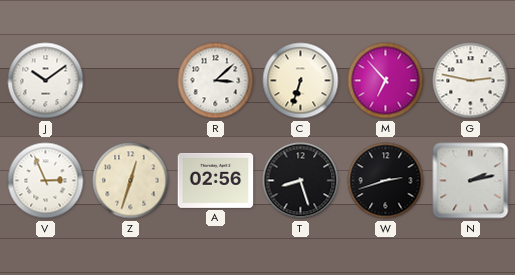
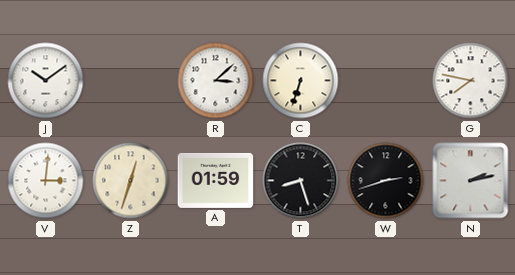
M: 6:53 -> none (386, 81)
G: 2:47 -> 7:47 (471, 81)
V: 2:56 -> 3:01 (46, 181)
A: 02:56 -> 01:59 (216, 180)
